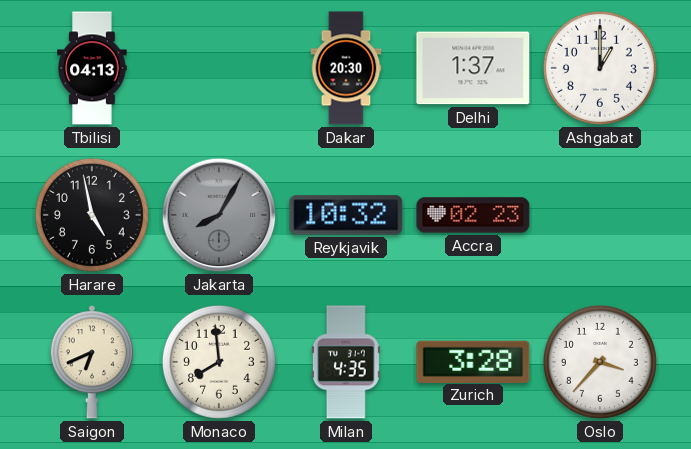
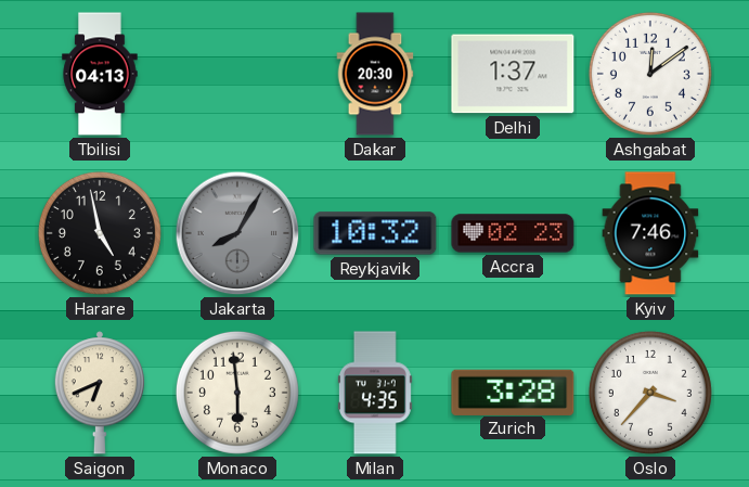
Ashgabat: 1:00 -> 12:09 (650, 74)
Kyiv: none -> 7:46 (650, 233)
Monaco: 7:59 -> 5:59 (237, 393)
